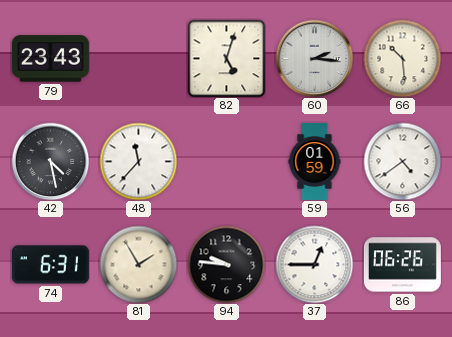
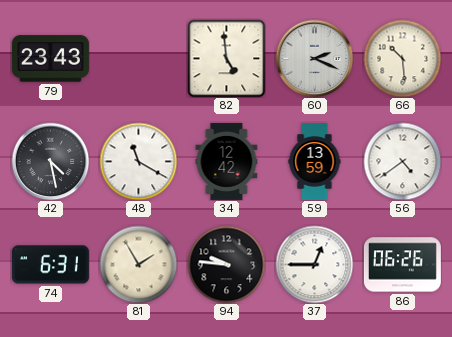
82: 5:03 -> 4:59 (226, 58)
60: 2:16 -> 2:19 (314, 58)
48: 11:37 -> 11:20 (138, 161)
34: none -> 12:42 (227, 161)
59: 01:59 -> 13:59 (315, 161)
